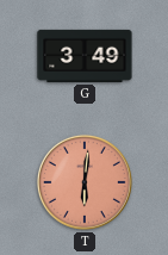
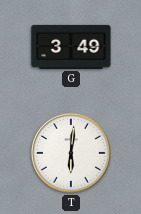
T dial: salmon -> white (71, 153)
